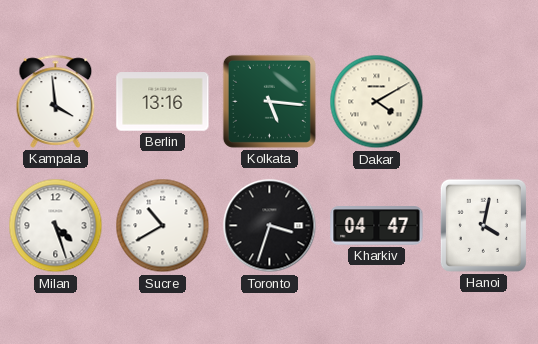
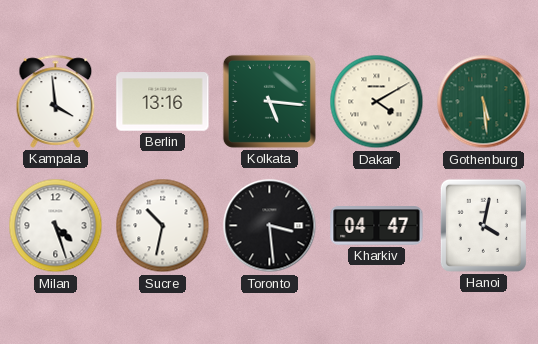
Gothenburg: none -> 5:29 (484, 102)
Sucre: 10:40 -> 10:32 (163, 226)
Toronto: 3:33 -> 3:29 (270, 226)
